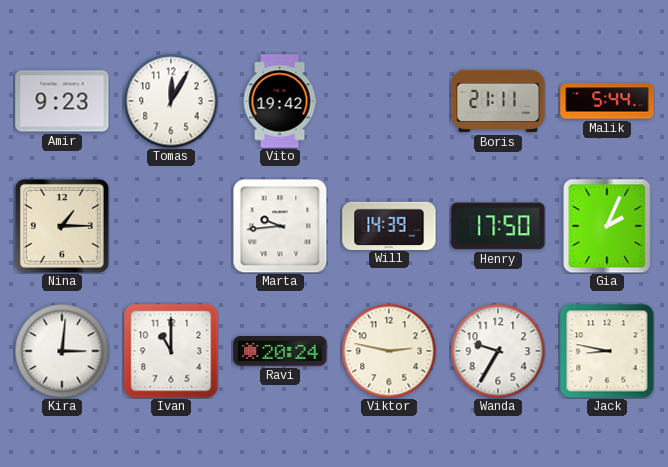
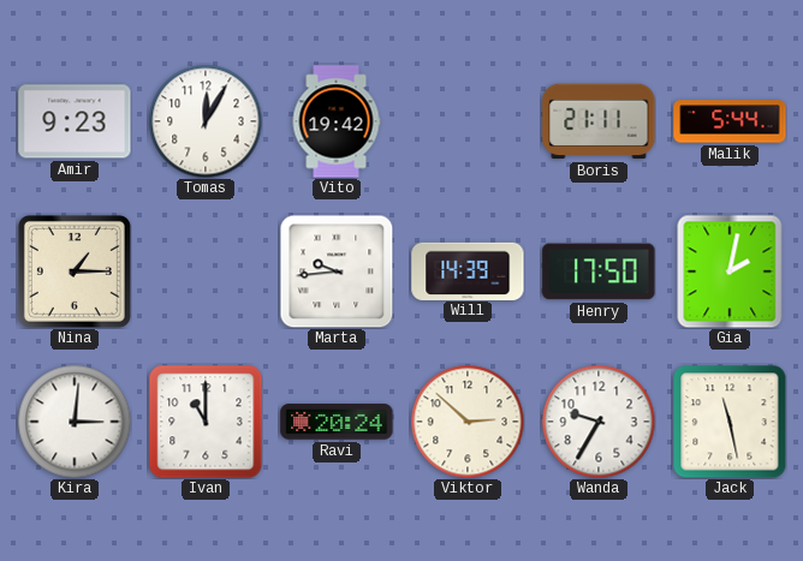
Gia: 2:04 -> 2:02 (730, 271)
Viktor: 2:47 -> 2:52 (468, 422)
Jack: 8:47 -> 11:28 (730, 422)
